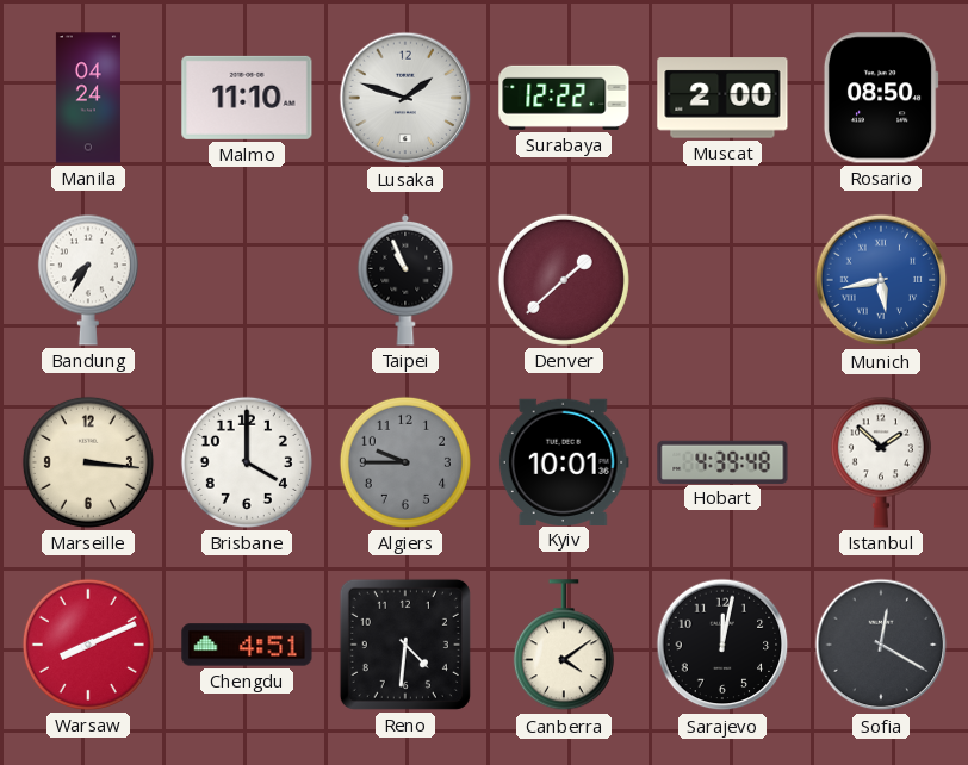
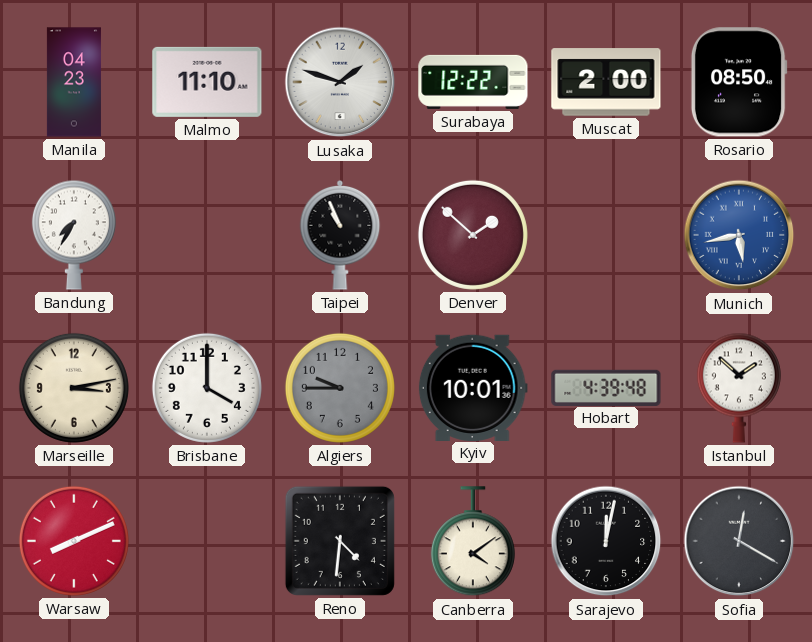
Manila: 04:24 -> 04:23 (74, 82)
Denver: 1:38 -> 1:52 (473, 235)
Marseille: 3:16 -> 3:13 (74, 388)
Chengdu: 4:51 -> none (247, 645)
